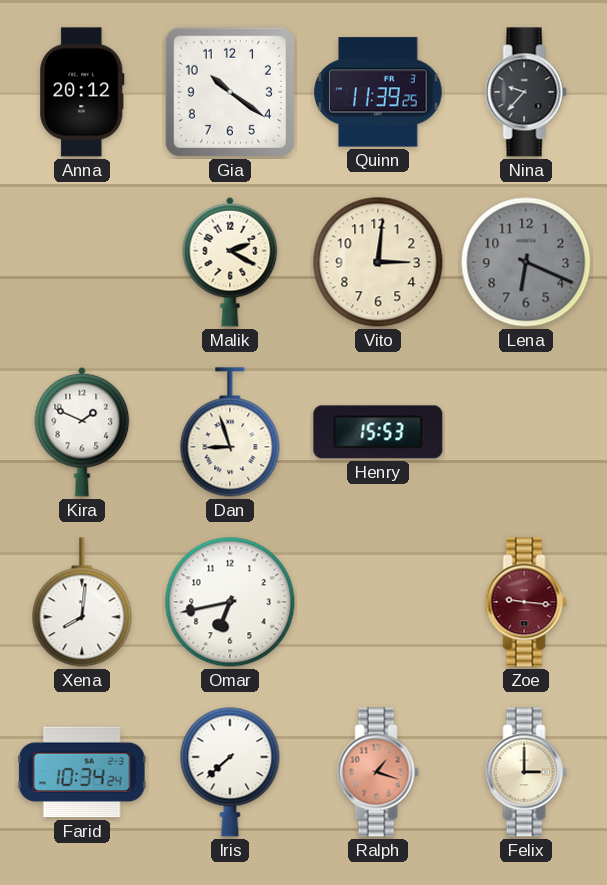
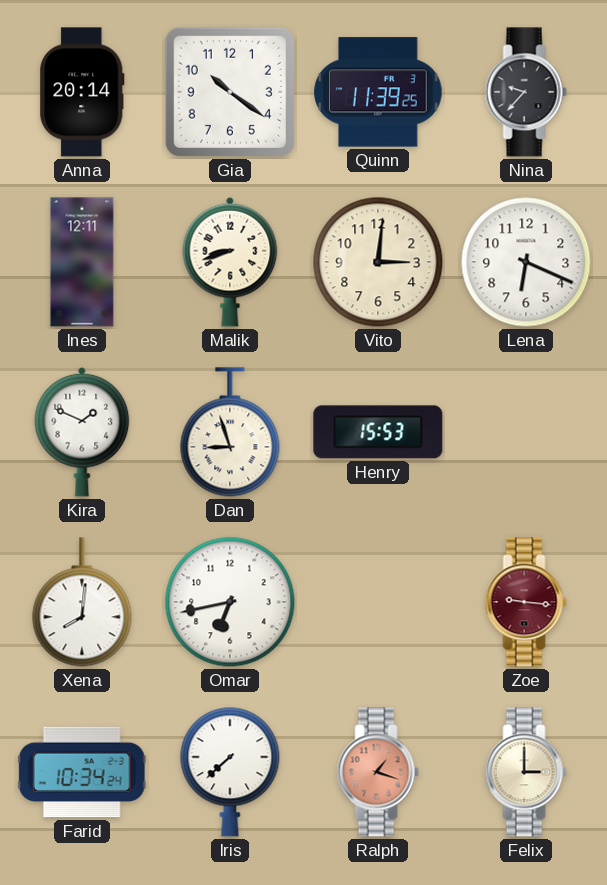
Anna: 20:12 -> 20:14 (82, 92)
Ines: none -> 12:11 (82, 262)
Malik: 2:20 -> 8:42 (230, 262)
Lena dial: grey -> white (526, 262)
